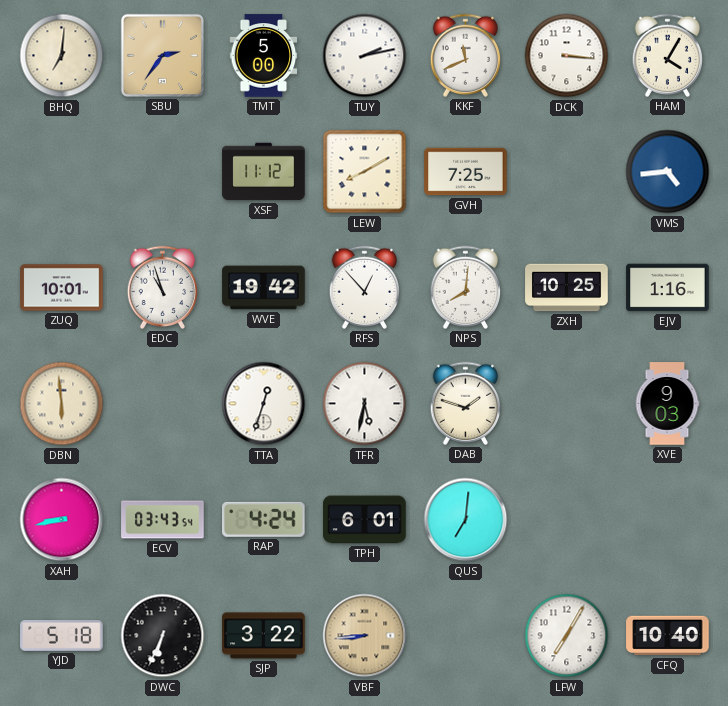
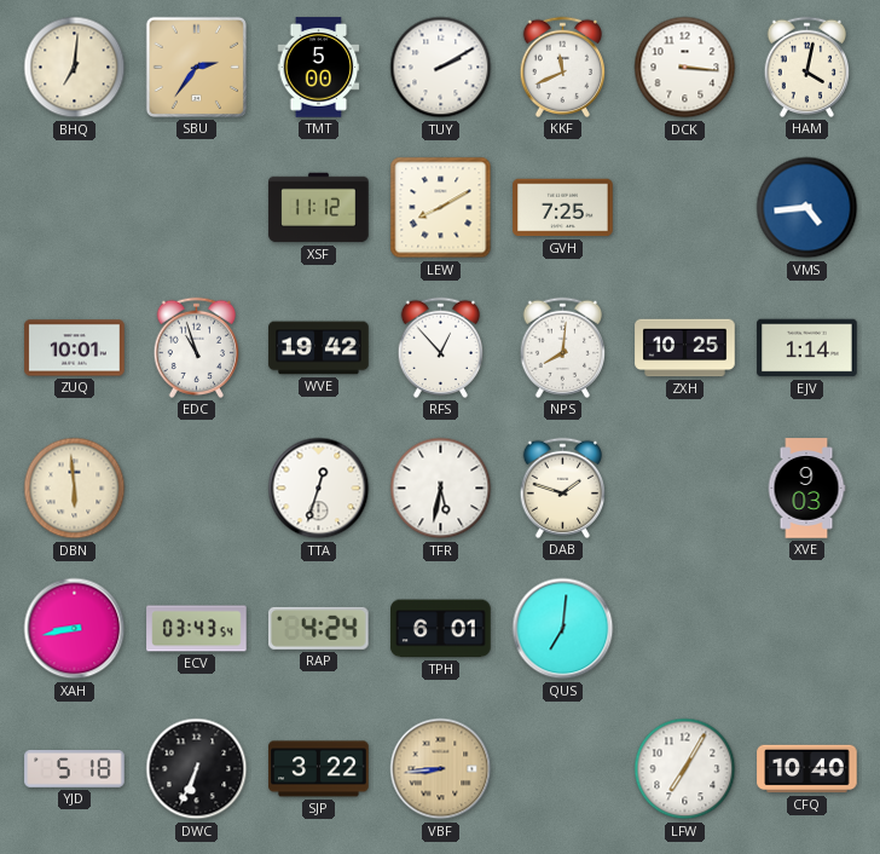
TUY: 2:13 -> 2:10 (441, 68)
HAM: 4:05 -> 4:02 (806, 67)
EJV: 1:16 -> 1:14 (807, 348)
